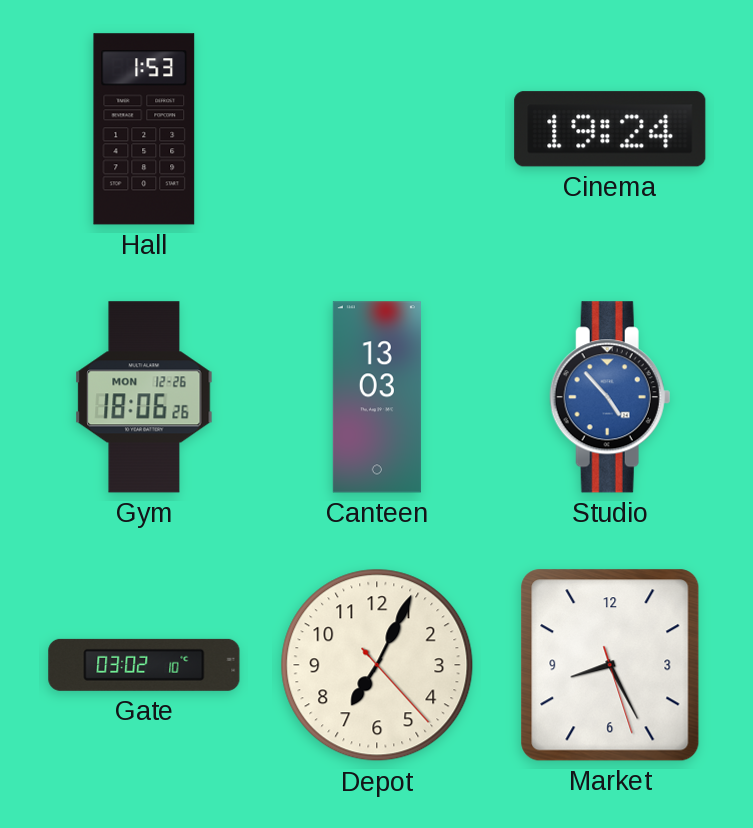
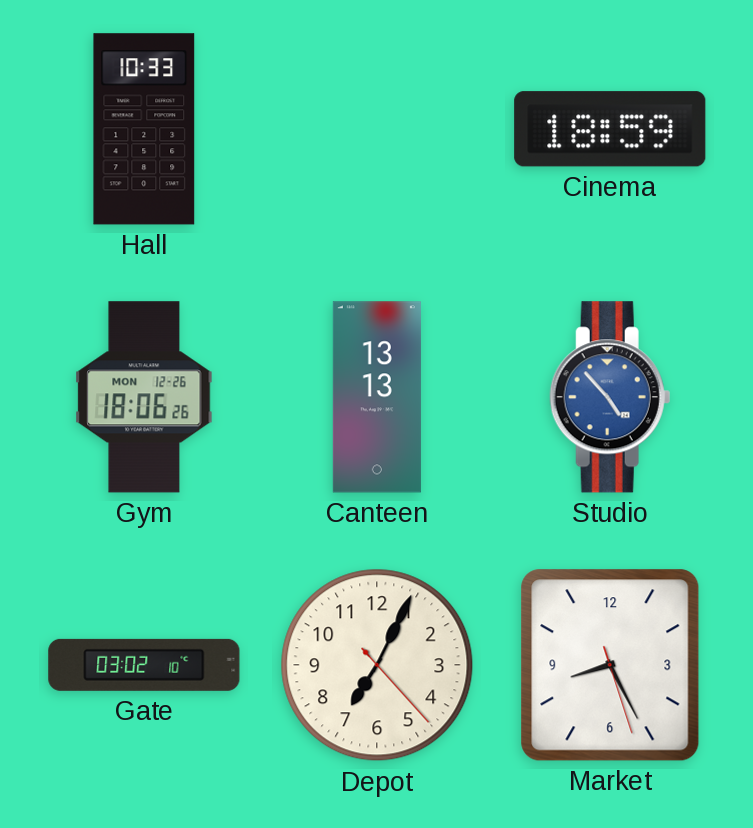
Hall: 1:53 -> 10:33 (144, 129)
Cinema: 19:24 -> 18:59 (610, 129)
Canteen: 13:03 -> 13:13 (377, 397)
